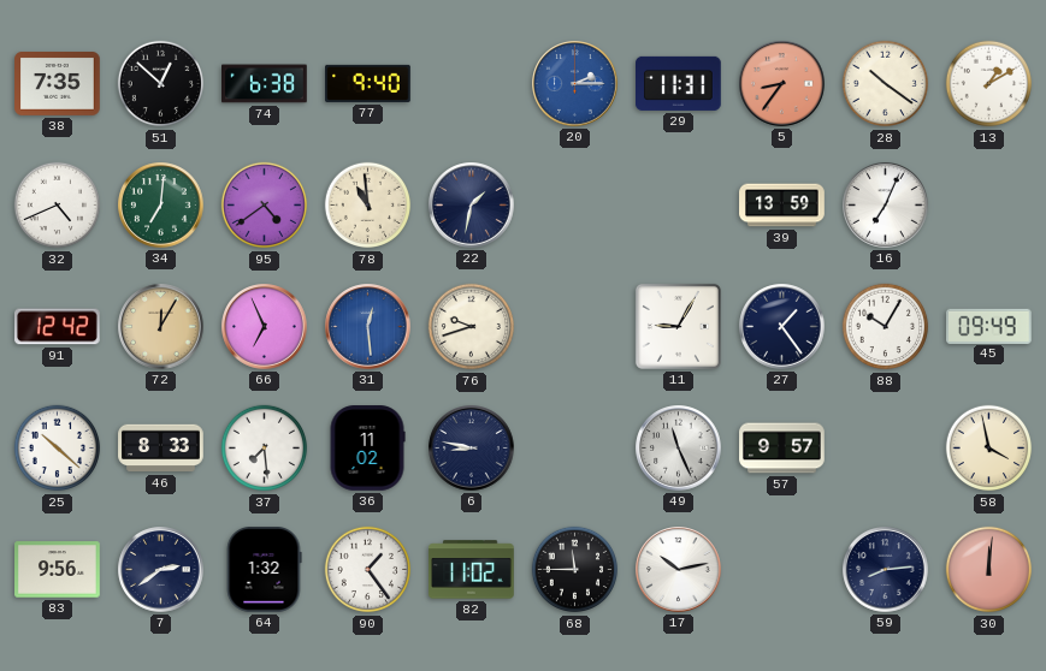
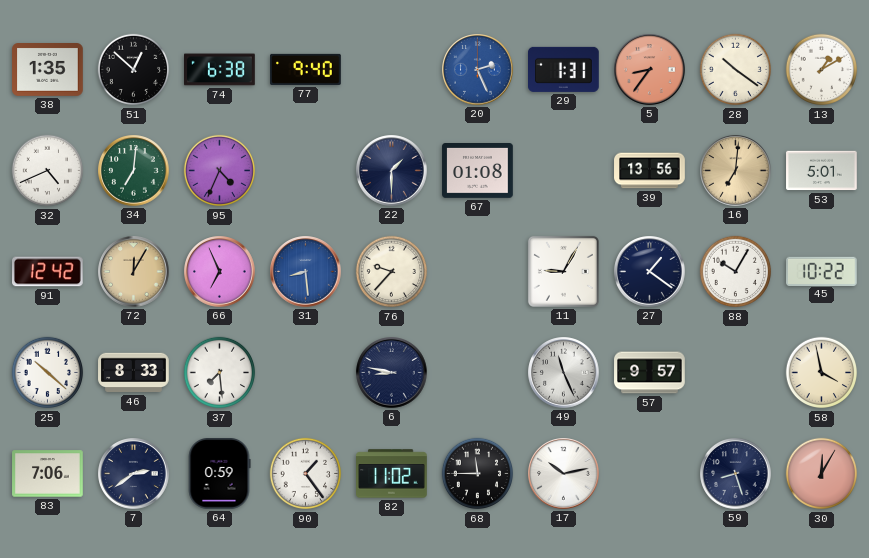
38: 7:35 -> 1:35 (48, 70)
20: 2:15 -> 2:26 (478, 70)
29: 11:31 -> 1:31 (564, 69)
95: 4:39 -> 4:34 (220, 171)
78: 10:59 -> none (368, 206)
22: 1:32 -> 1:30 (392, 171)
67: none -> 01:08 (478, 171)
39: 13:59 -> 13:56 (650, 171)
16: 7:04 -> 7:01 (736, 171)
16 dial: white -> champagne (736, 171)
53: none -> 5:01 (822, 171)
31: 12:29 -> 8:29 (306, 272)
76: 9:42 -> 9:37 (392, 272)
27: 1:24 -> 1:21 (650, 272)
45: 09:49 -> 10:22 (822, 271)
36: 11:02 -> none (367, 449)
83: 9:56 -> 7:06 (48, 474)
64: 1:32 -> 0:59 (219, 474)
59: 8:14 -> 8:27 (736, 474)
30: 12:01 -> 12:05 (822, 474)
